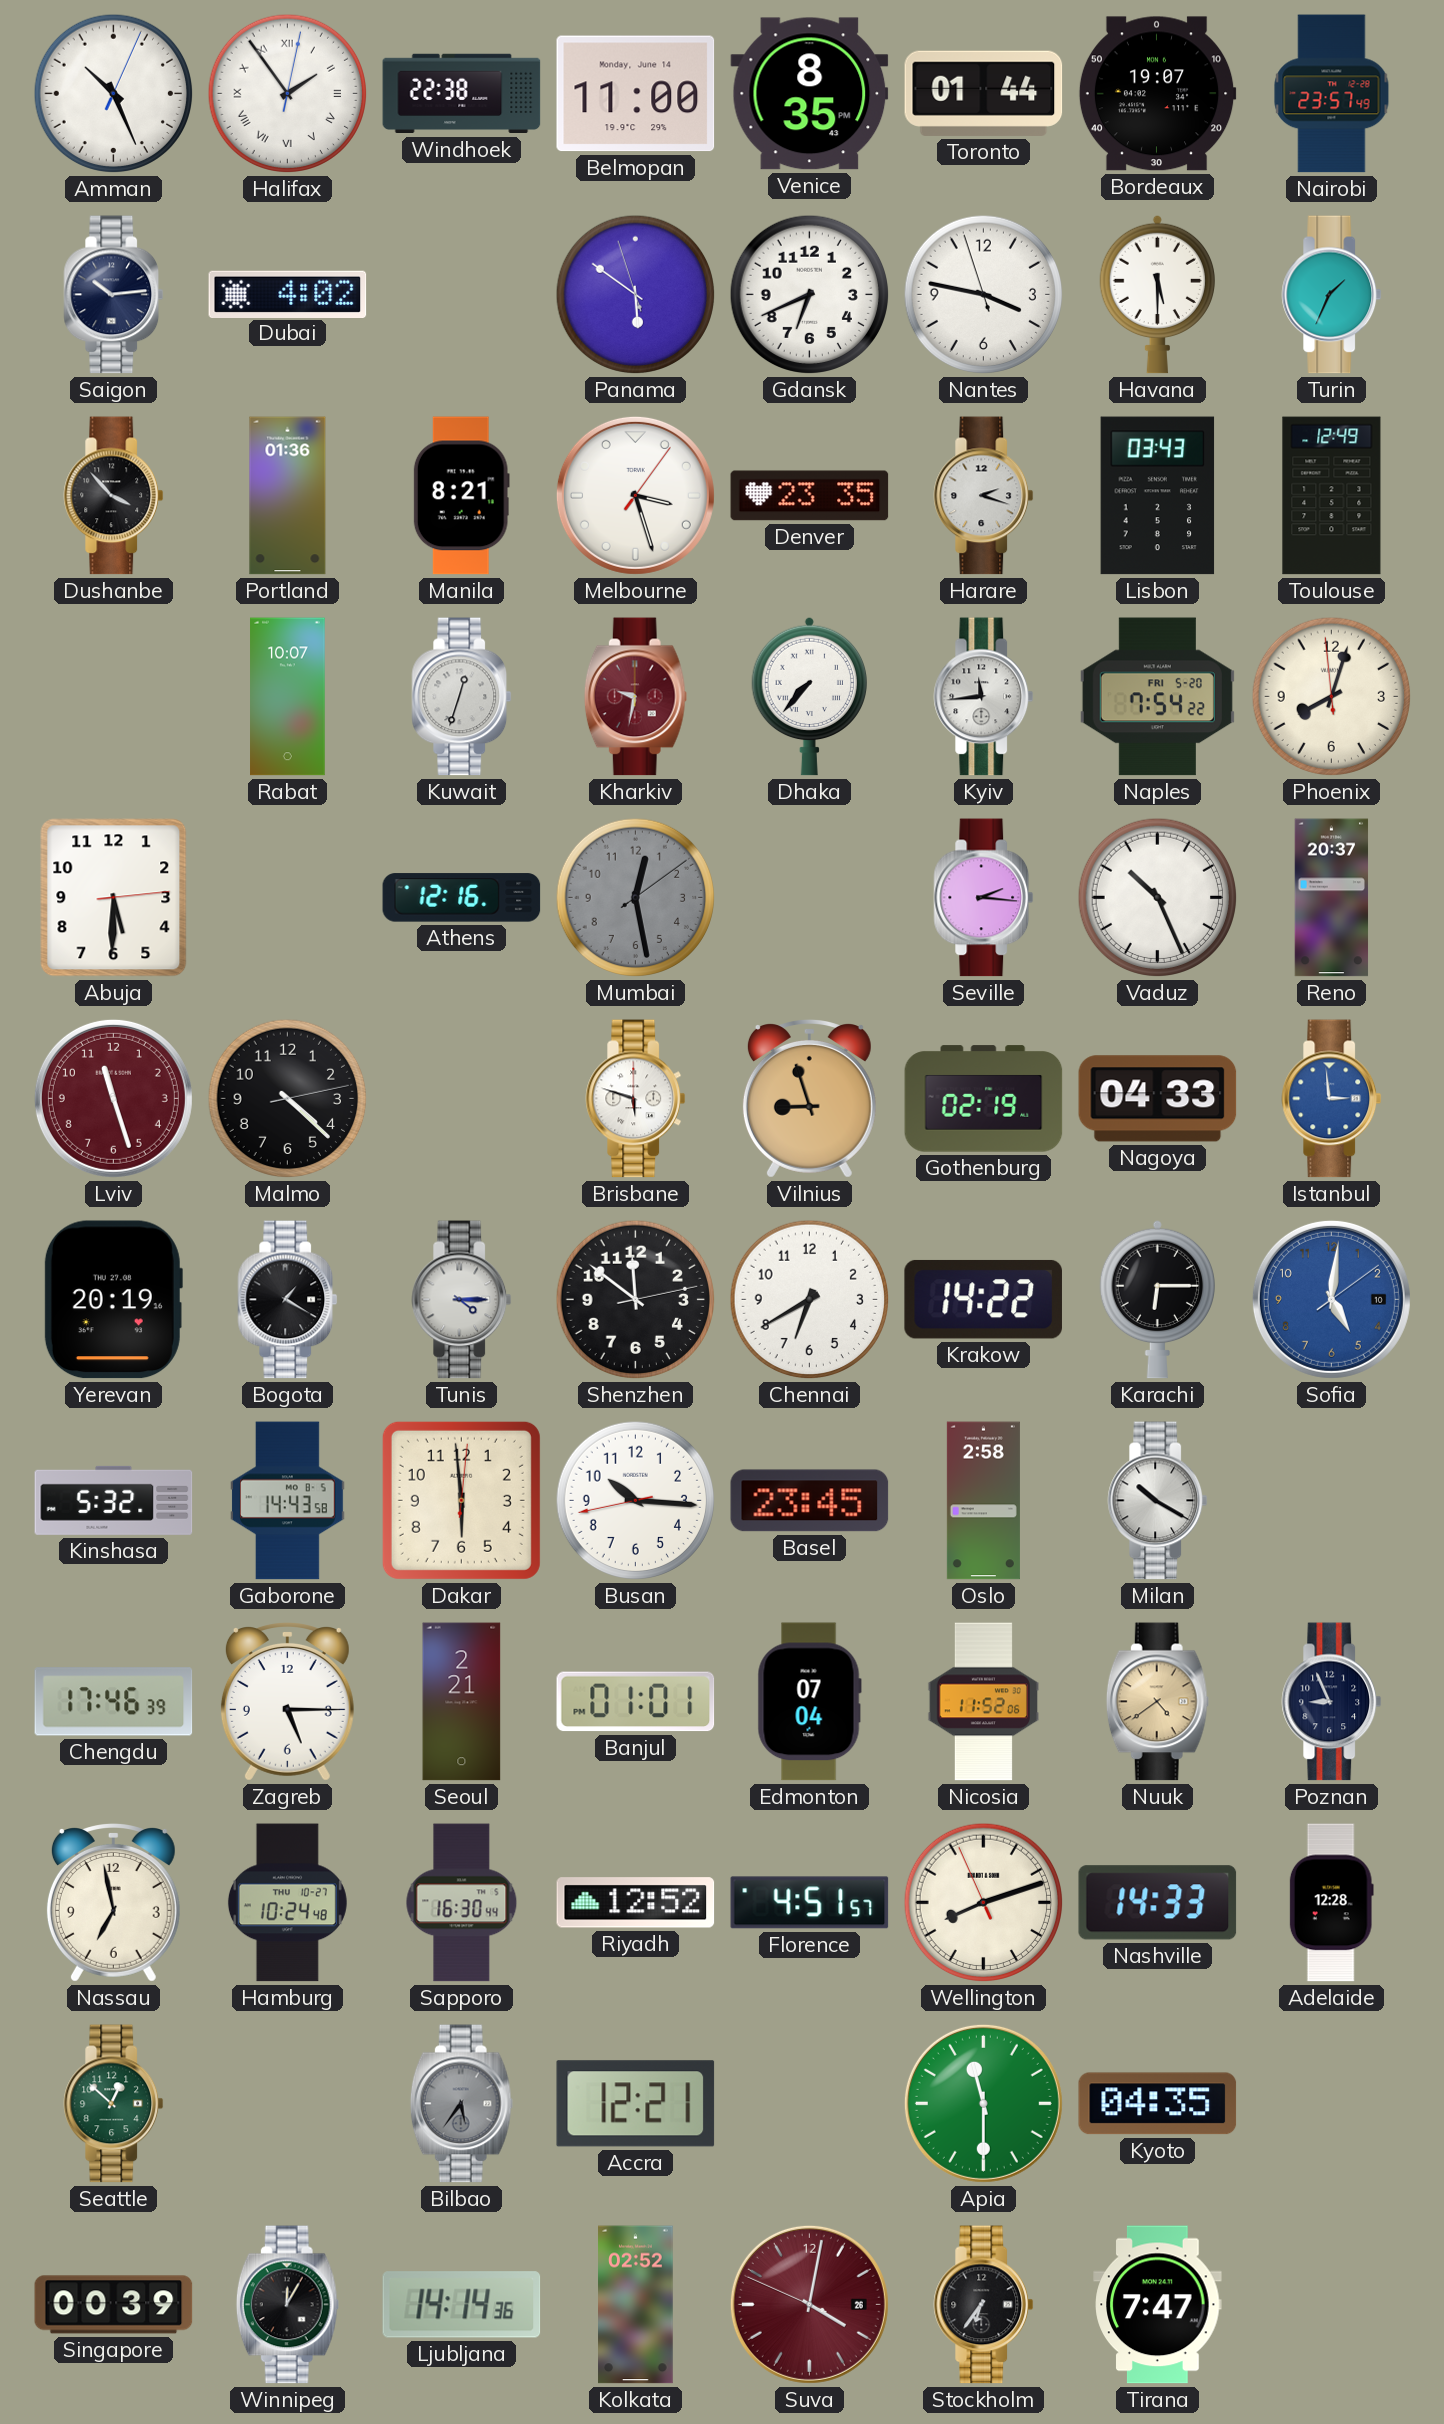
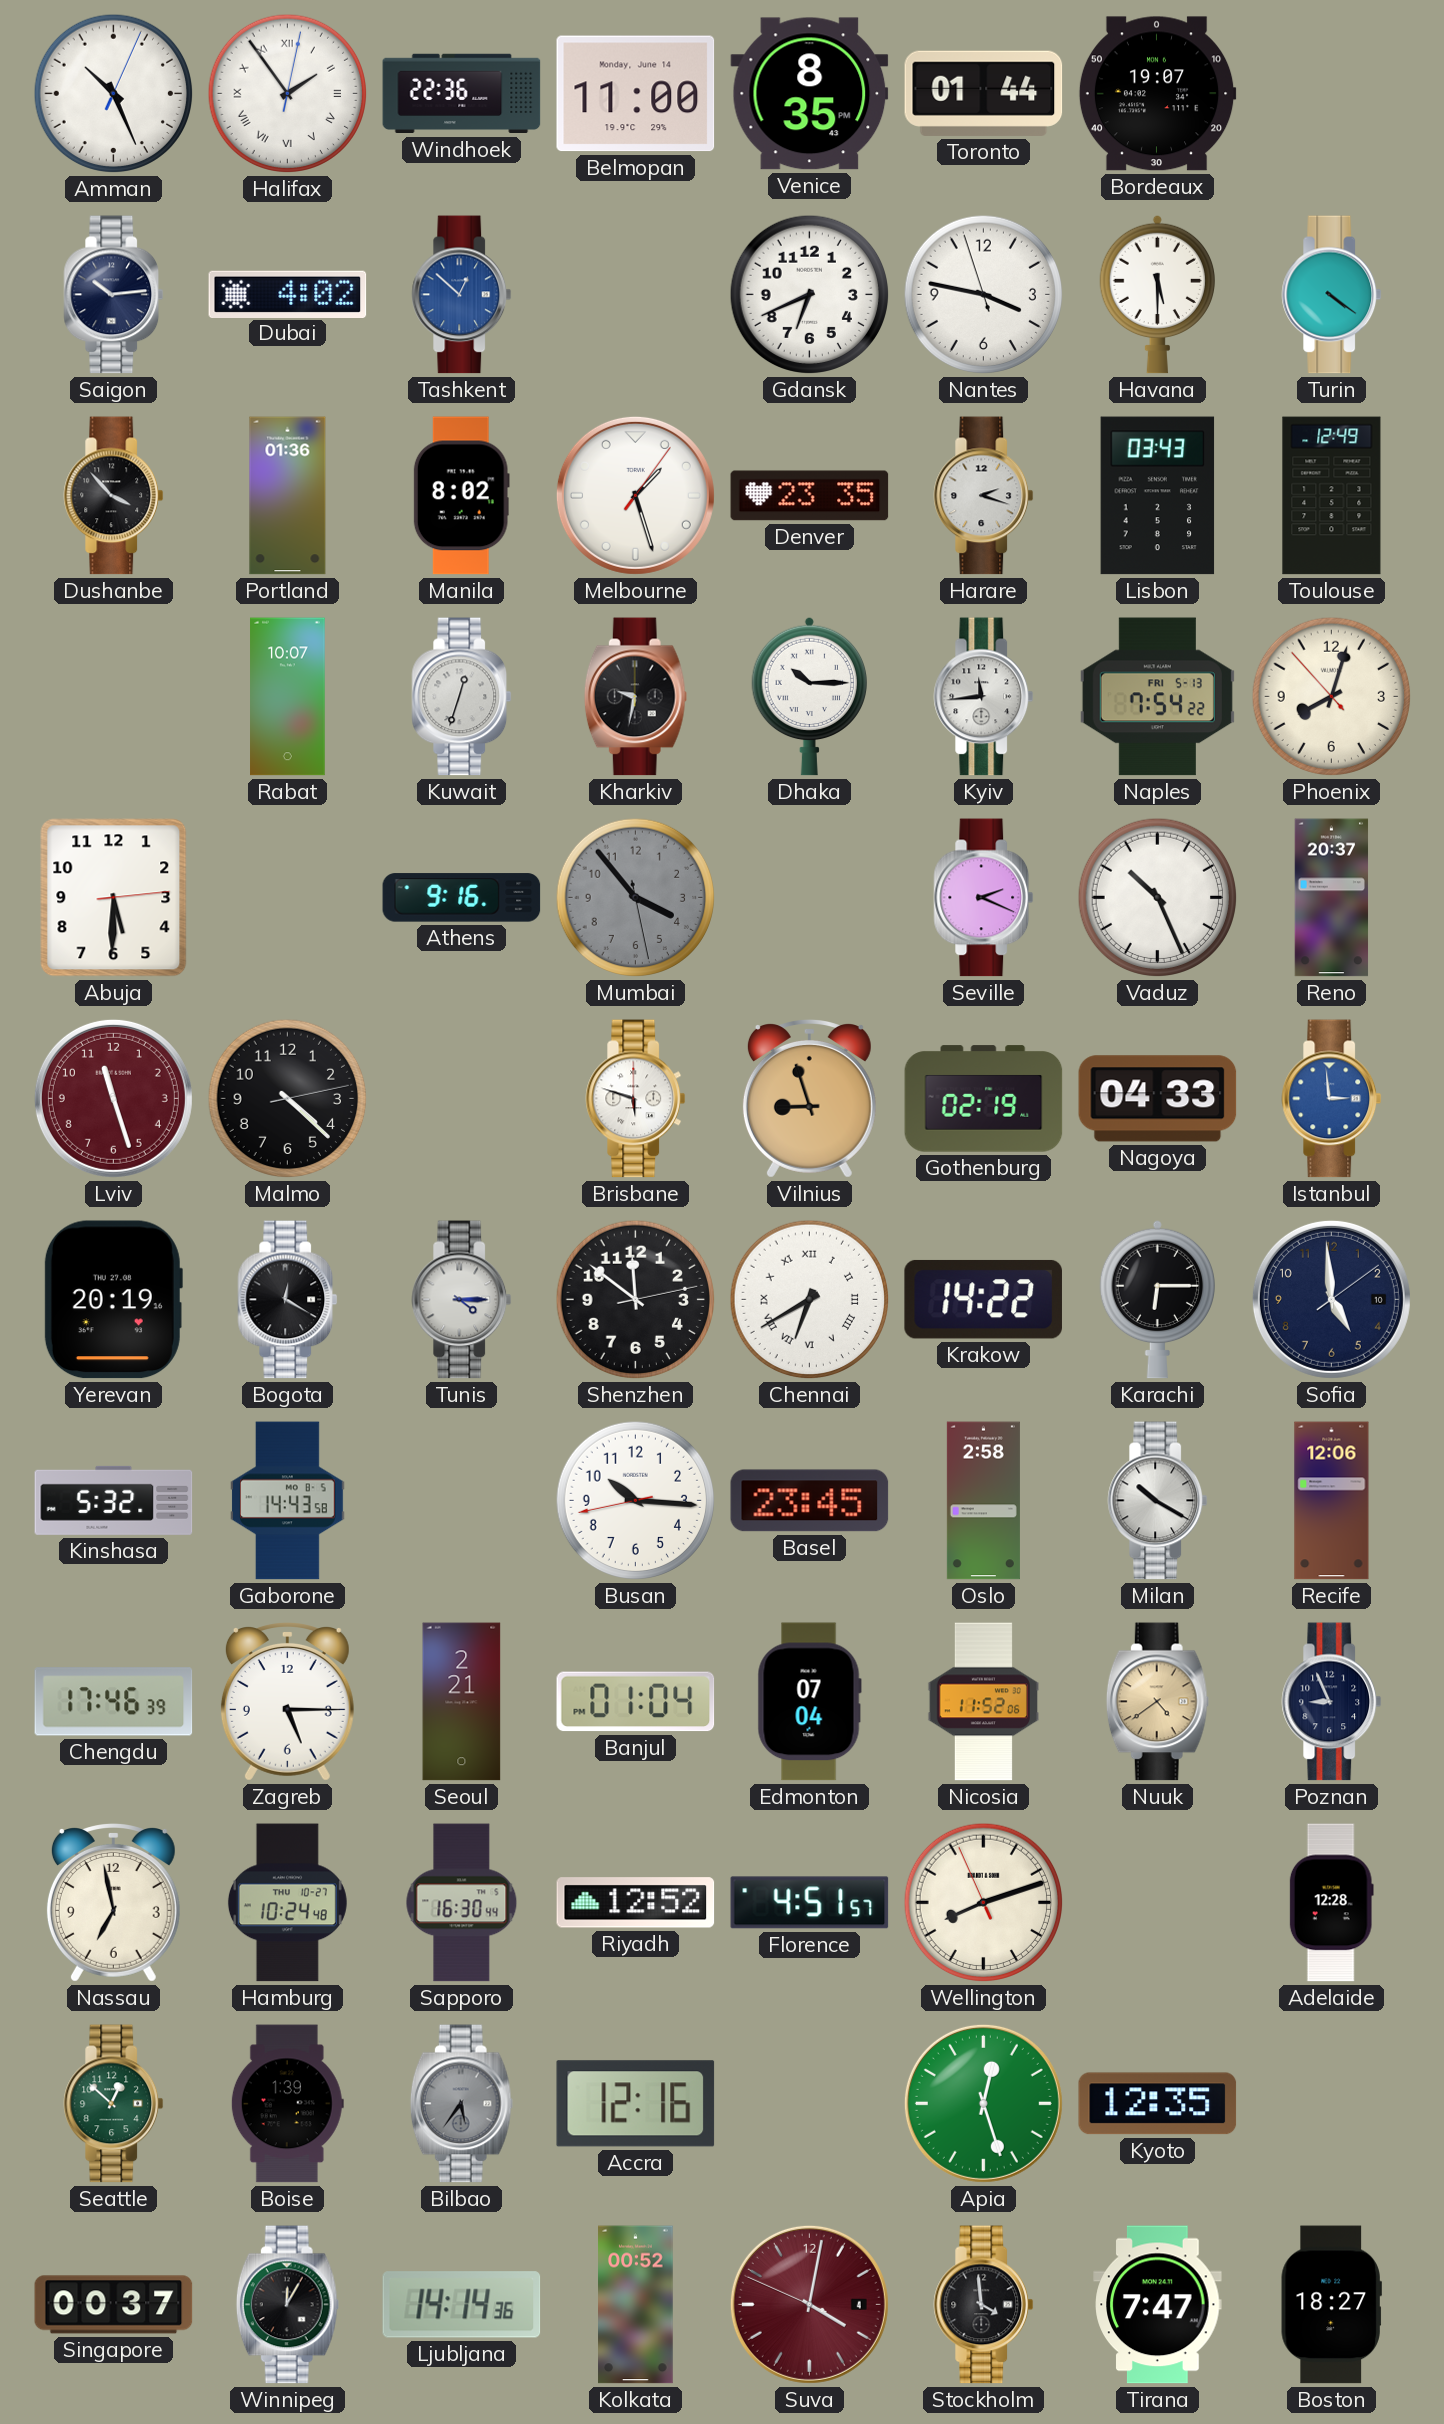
Windhoek: 22:38 -> 22:36 (462, 94)
Nairobi: 23:57 -> none (1332, 94)
Tashkent: none -> 12:52 (462, 295)
Panama: 5:50 -> none (636, 295)
Turin: 1:34 -> 4:21 (1332, 295)
Manila: 8:21 -> 8:02 (461, 496)
Melbourne: 3:27 -> 1:27 (635, 495)
Kharkiv dial: burgundy -> black (635, 697)
Dhaka: 7:37 -> 10:15 (809, 696)
Naples date: FRI 5-20 -> FRI 5-13 (1157, 697)
Phoenix: 8:02:59 -> 8:02:53 (1332, 697)
Athens: 12:16 -> 9:16 (462, 898)
Mumbai: 12:28 -> 3:53 (636, 898)
Seville: 2:16 -> 2:19 (984, 898)
Bogota: 1:20 -> 12:20 (288, 1300)
Chennai numerals: Arabic -> Roman (810, 1300)
Sofia: 5:01 -> 4:59 (1331, 1299)
Sofia dial: blue -> navy (1331, 1299)
Dakar: 5:59 -> none (461, 1500)
Recife: none -> 12:06 (1332, 1501)
Banjul: 01:01 -> 01:04 (636, 1702)
Nashville: 14:33 -> none (1158, 1903)
Boise: none -> 1:39 (287, 2104)
Accra: 12:21 -> 12:16 (636, 2104)
Apia: 11:30 -> 12:27 (983, 2103)
Kyoto: 04:35 -> 12:35 (1158, 2104)
Singapore: 00:39 -> 00:37 (114, 2305)
Kolkata: 02:52 -> 00:52 (636, 2305)
Suva date: 26 -> 4 (809, 2304)
Stockholm: 6:36 -> 3:59 (984, 2305)
Boston: none -> 18:27 (1331, 2305)
